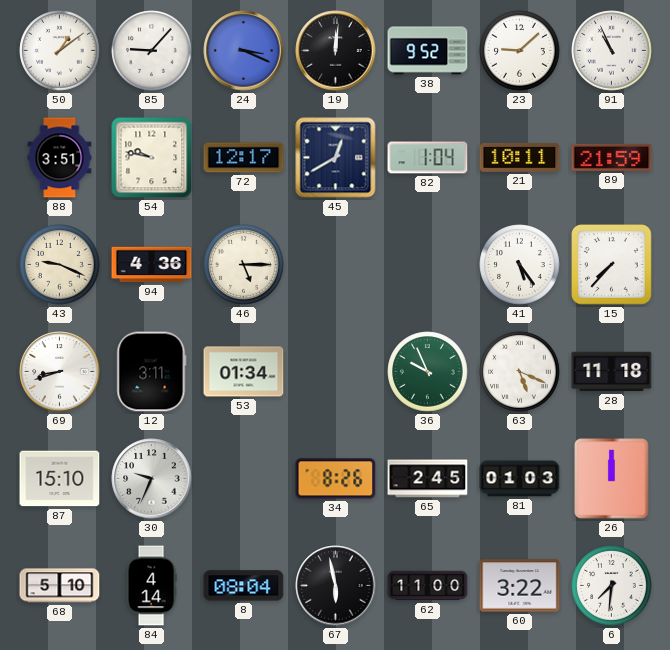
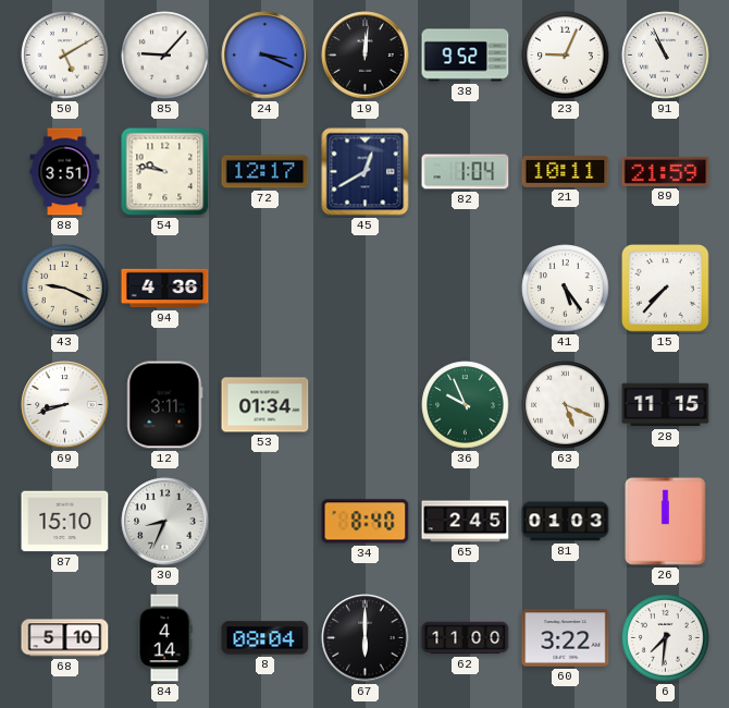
50: 1:09 -> 5:10 (65, 56)
23: 9:08 -> 9:04 (566, 56)
46: 5:15 -> none (244, 265)
28: 11:18 -> 11:15 (666, 405)
30: 9:34 -> 8:34 (165, 522)
34: 8:26 -> 8:40 (366, 522)
67: 5:58 -> 6:00 (366, 638)
